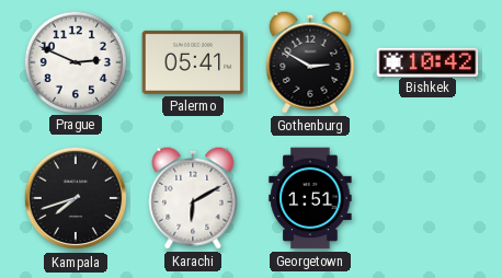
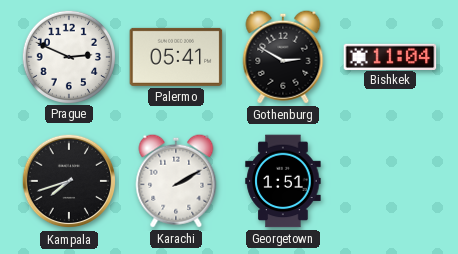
Bishkek: 10:42 -> 11:04 (390, 56)
Karachi: 6:10 -> 2:10 (176, 181)
